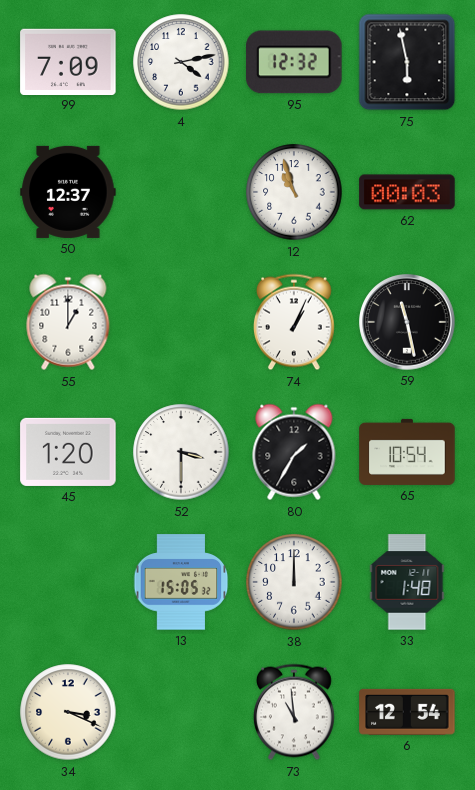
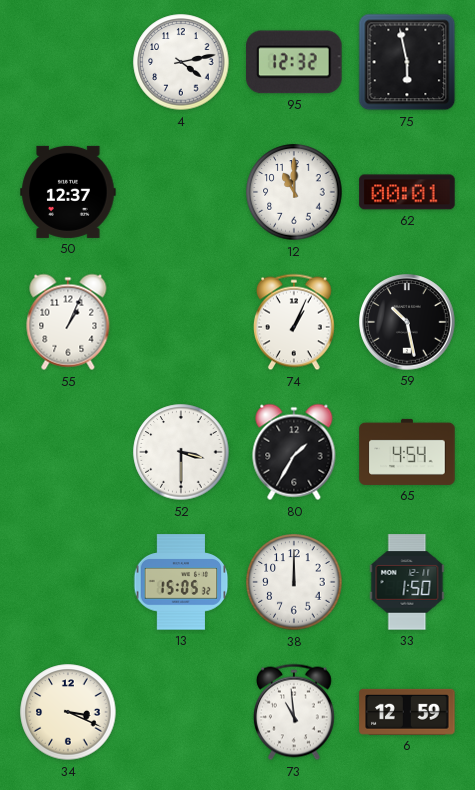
99: 7:09 -> none (68, 61)
12: 10:57 -> 11:00 (294, 192)
62: 00:03 -> 00:01 (407, 192)
55: 1:00 -> 1:04 (68, 322)
59: 11:28 -> 10:28 (407, 322)
45: 1:20 -> none (68, 452)
65: 10:54 -> 4:54 (407, 452)
33: 1:48 -> 1:50 (407, 582)
6: 12:54 -> 12:59 (407, 712)
